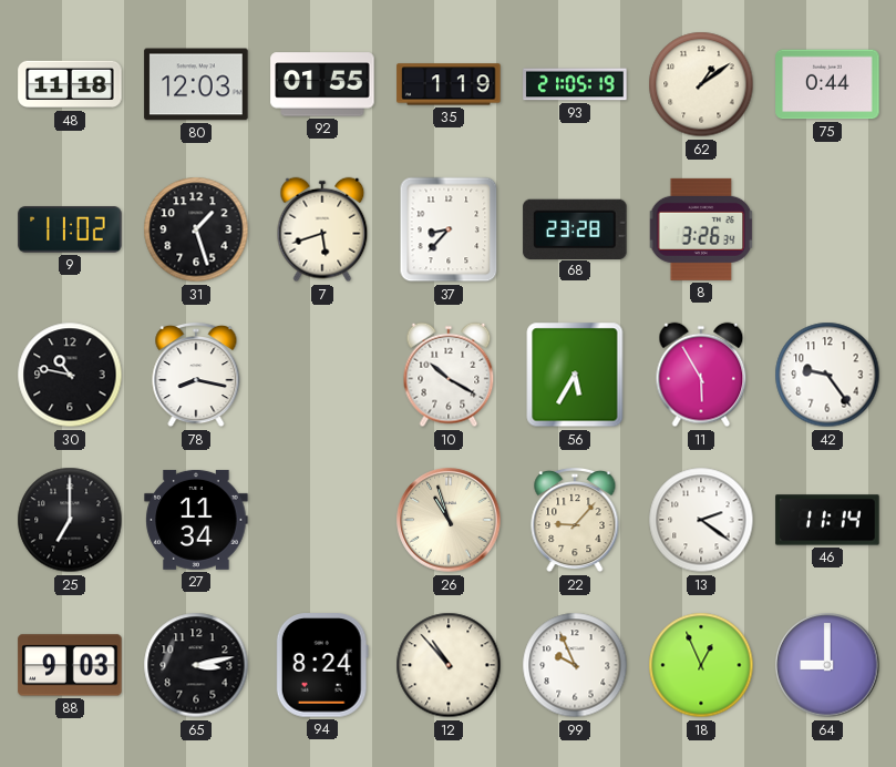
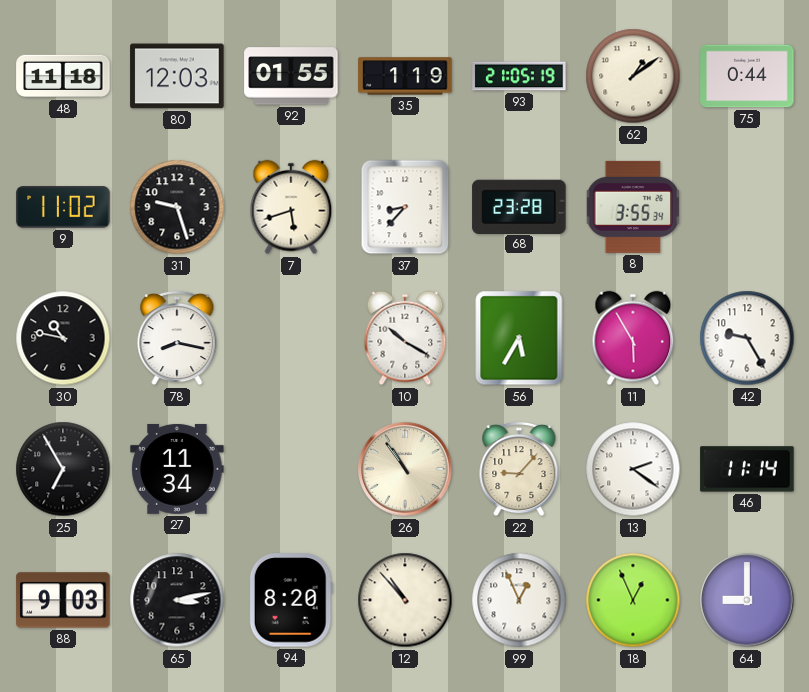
31: 1:27 -> 9:27 (177, 207)
8: 3:26 -> 3:55 (633, 207)
42: 9:24 -> 9:25 (747, 338)
25: 7:00 -> 6:55 (63, 469)
26: 10:57 -> 10:54 (405, 469)
94: 8:24 -> 8:20 (291, 600)
99: 9:56 -> 12:56 (519, 600)
